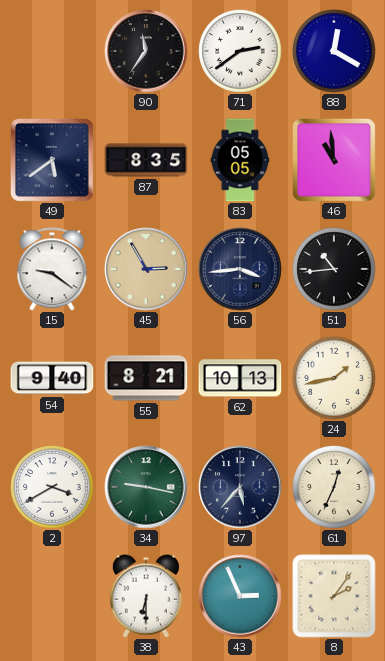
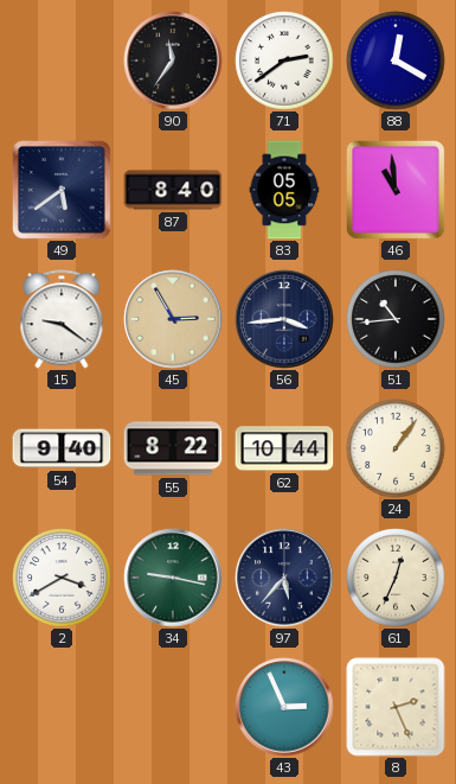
87: 8:35 -> 8:40 (173, 190)
55: 8:21 -> 8:22 (173, 448)
62: 10:13 -> 10:44 (284, 448)
24: 1:43 -> 1:06 (396, 448)
38: 6:30 -> none (146, 596)
8: 2:06 -> 2:26 (396, 707)
